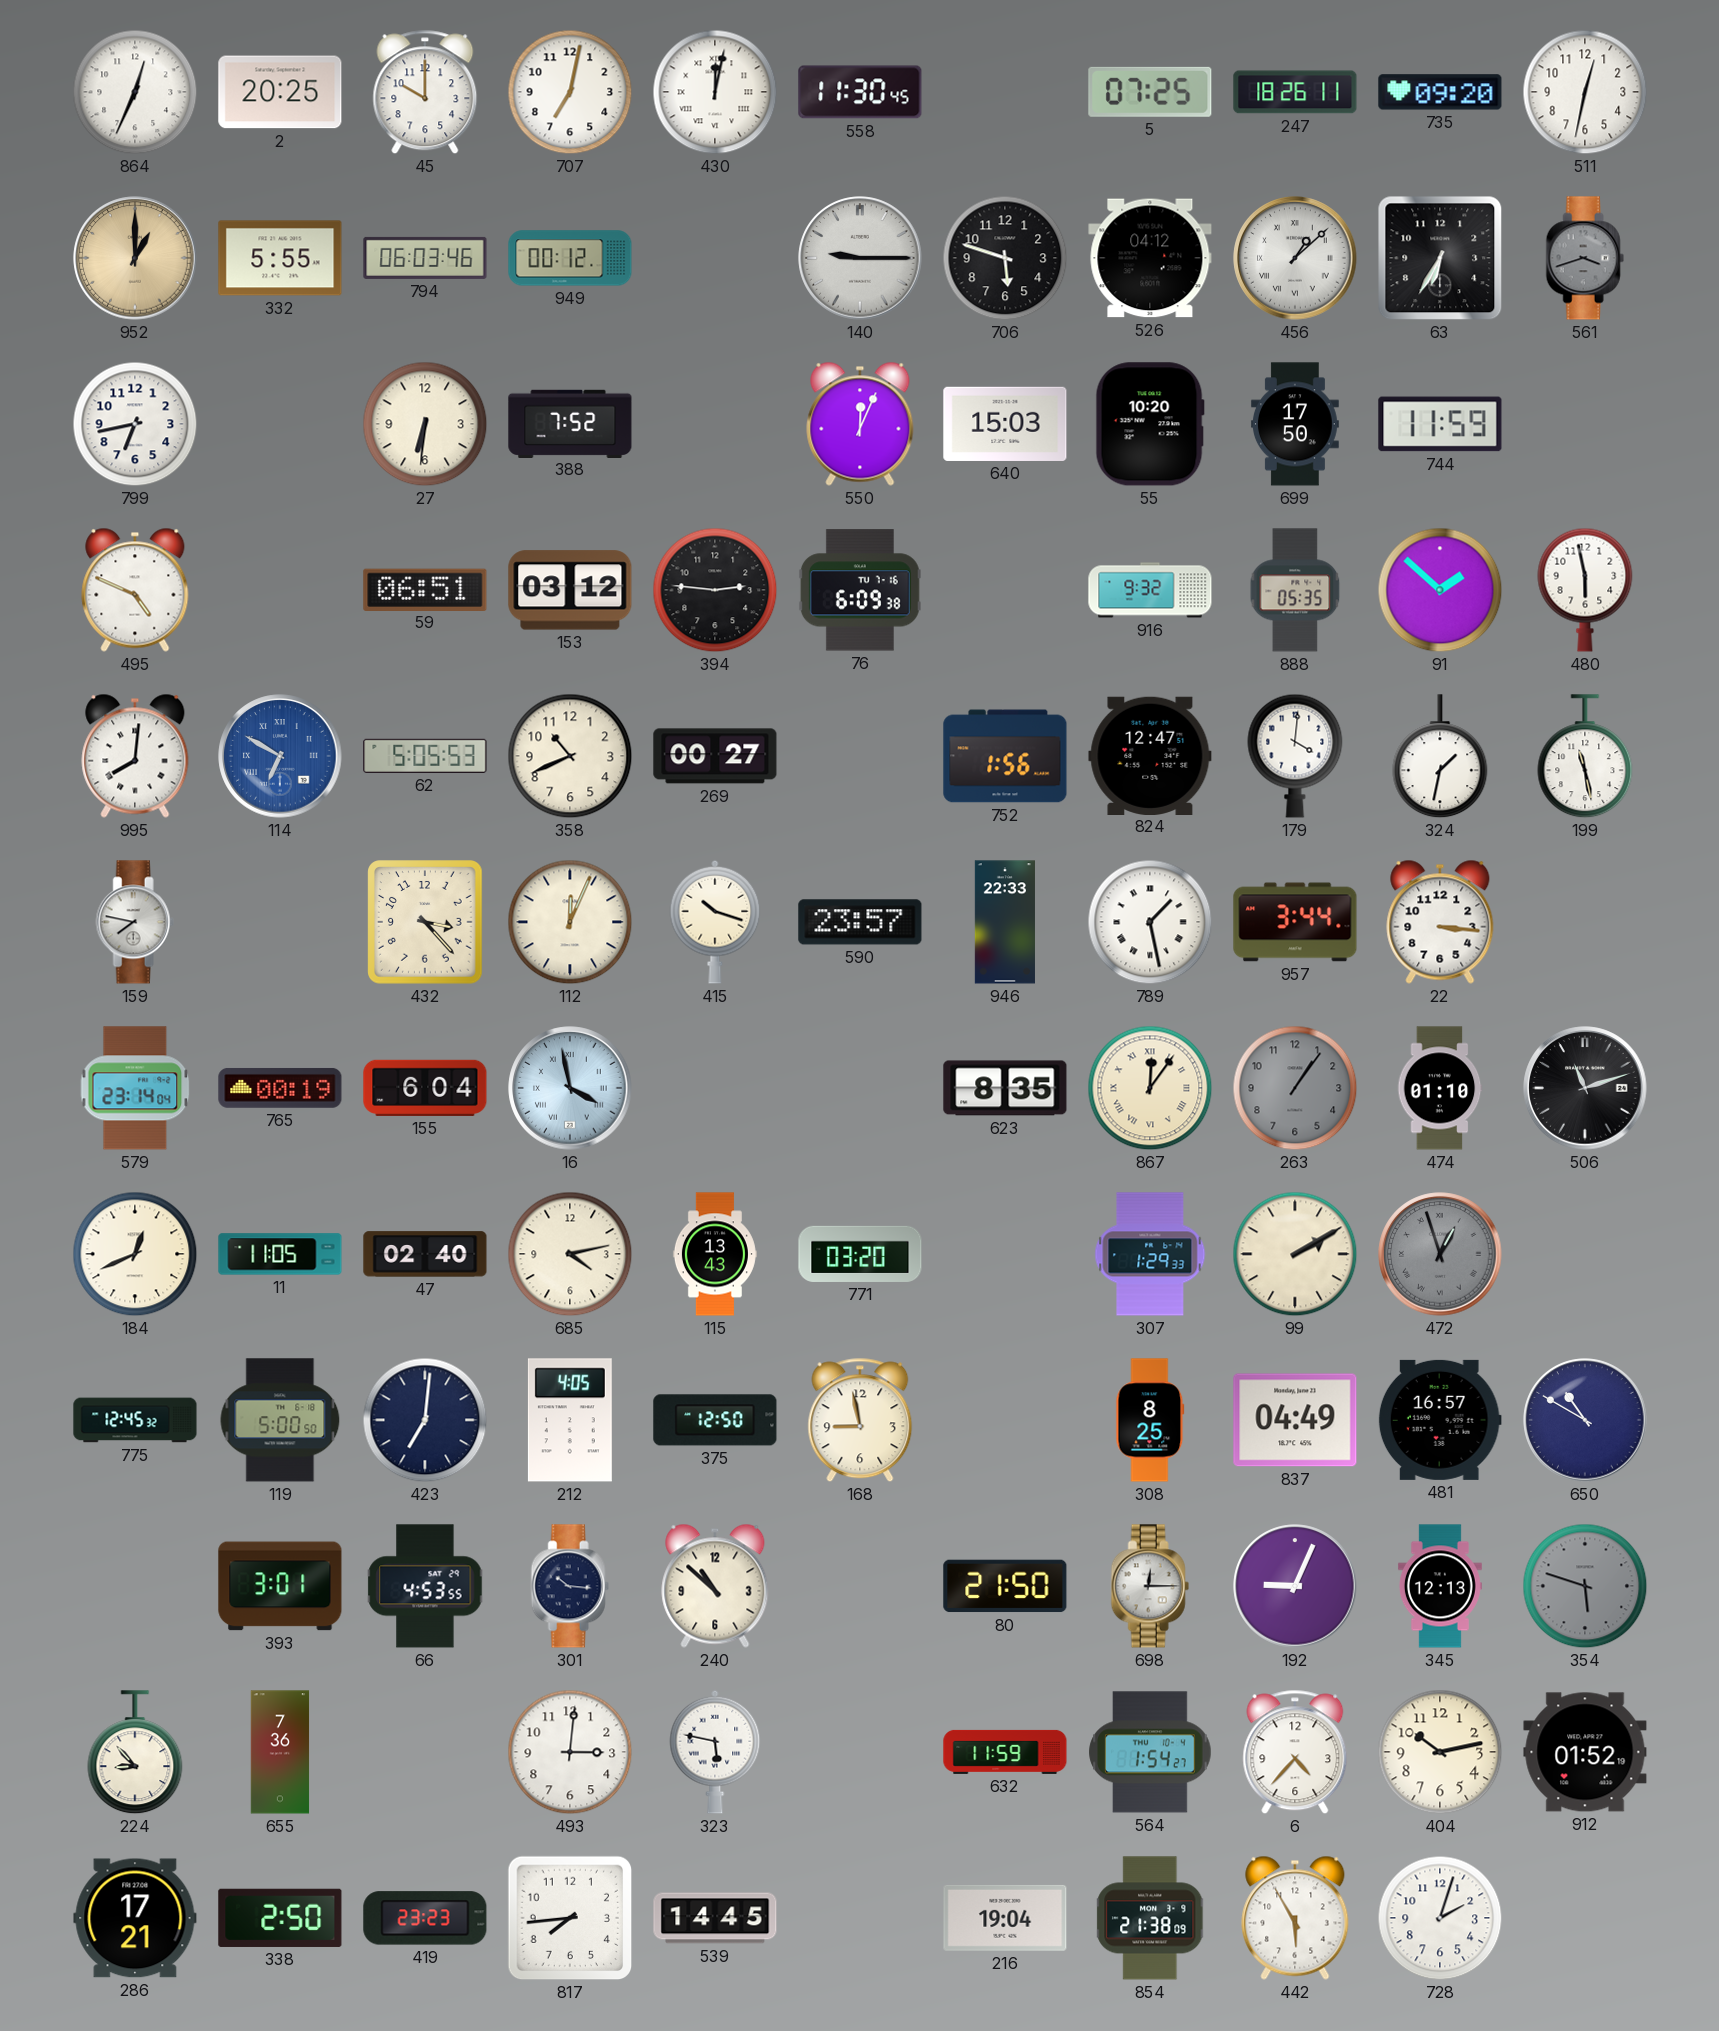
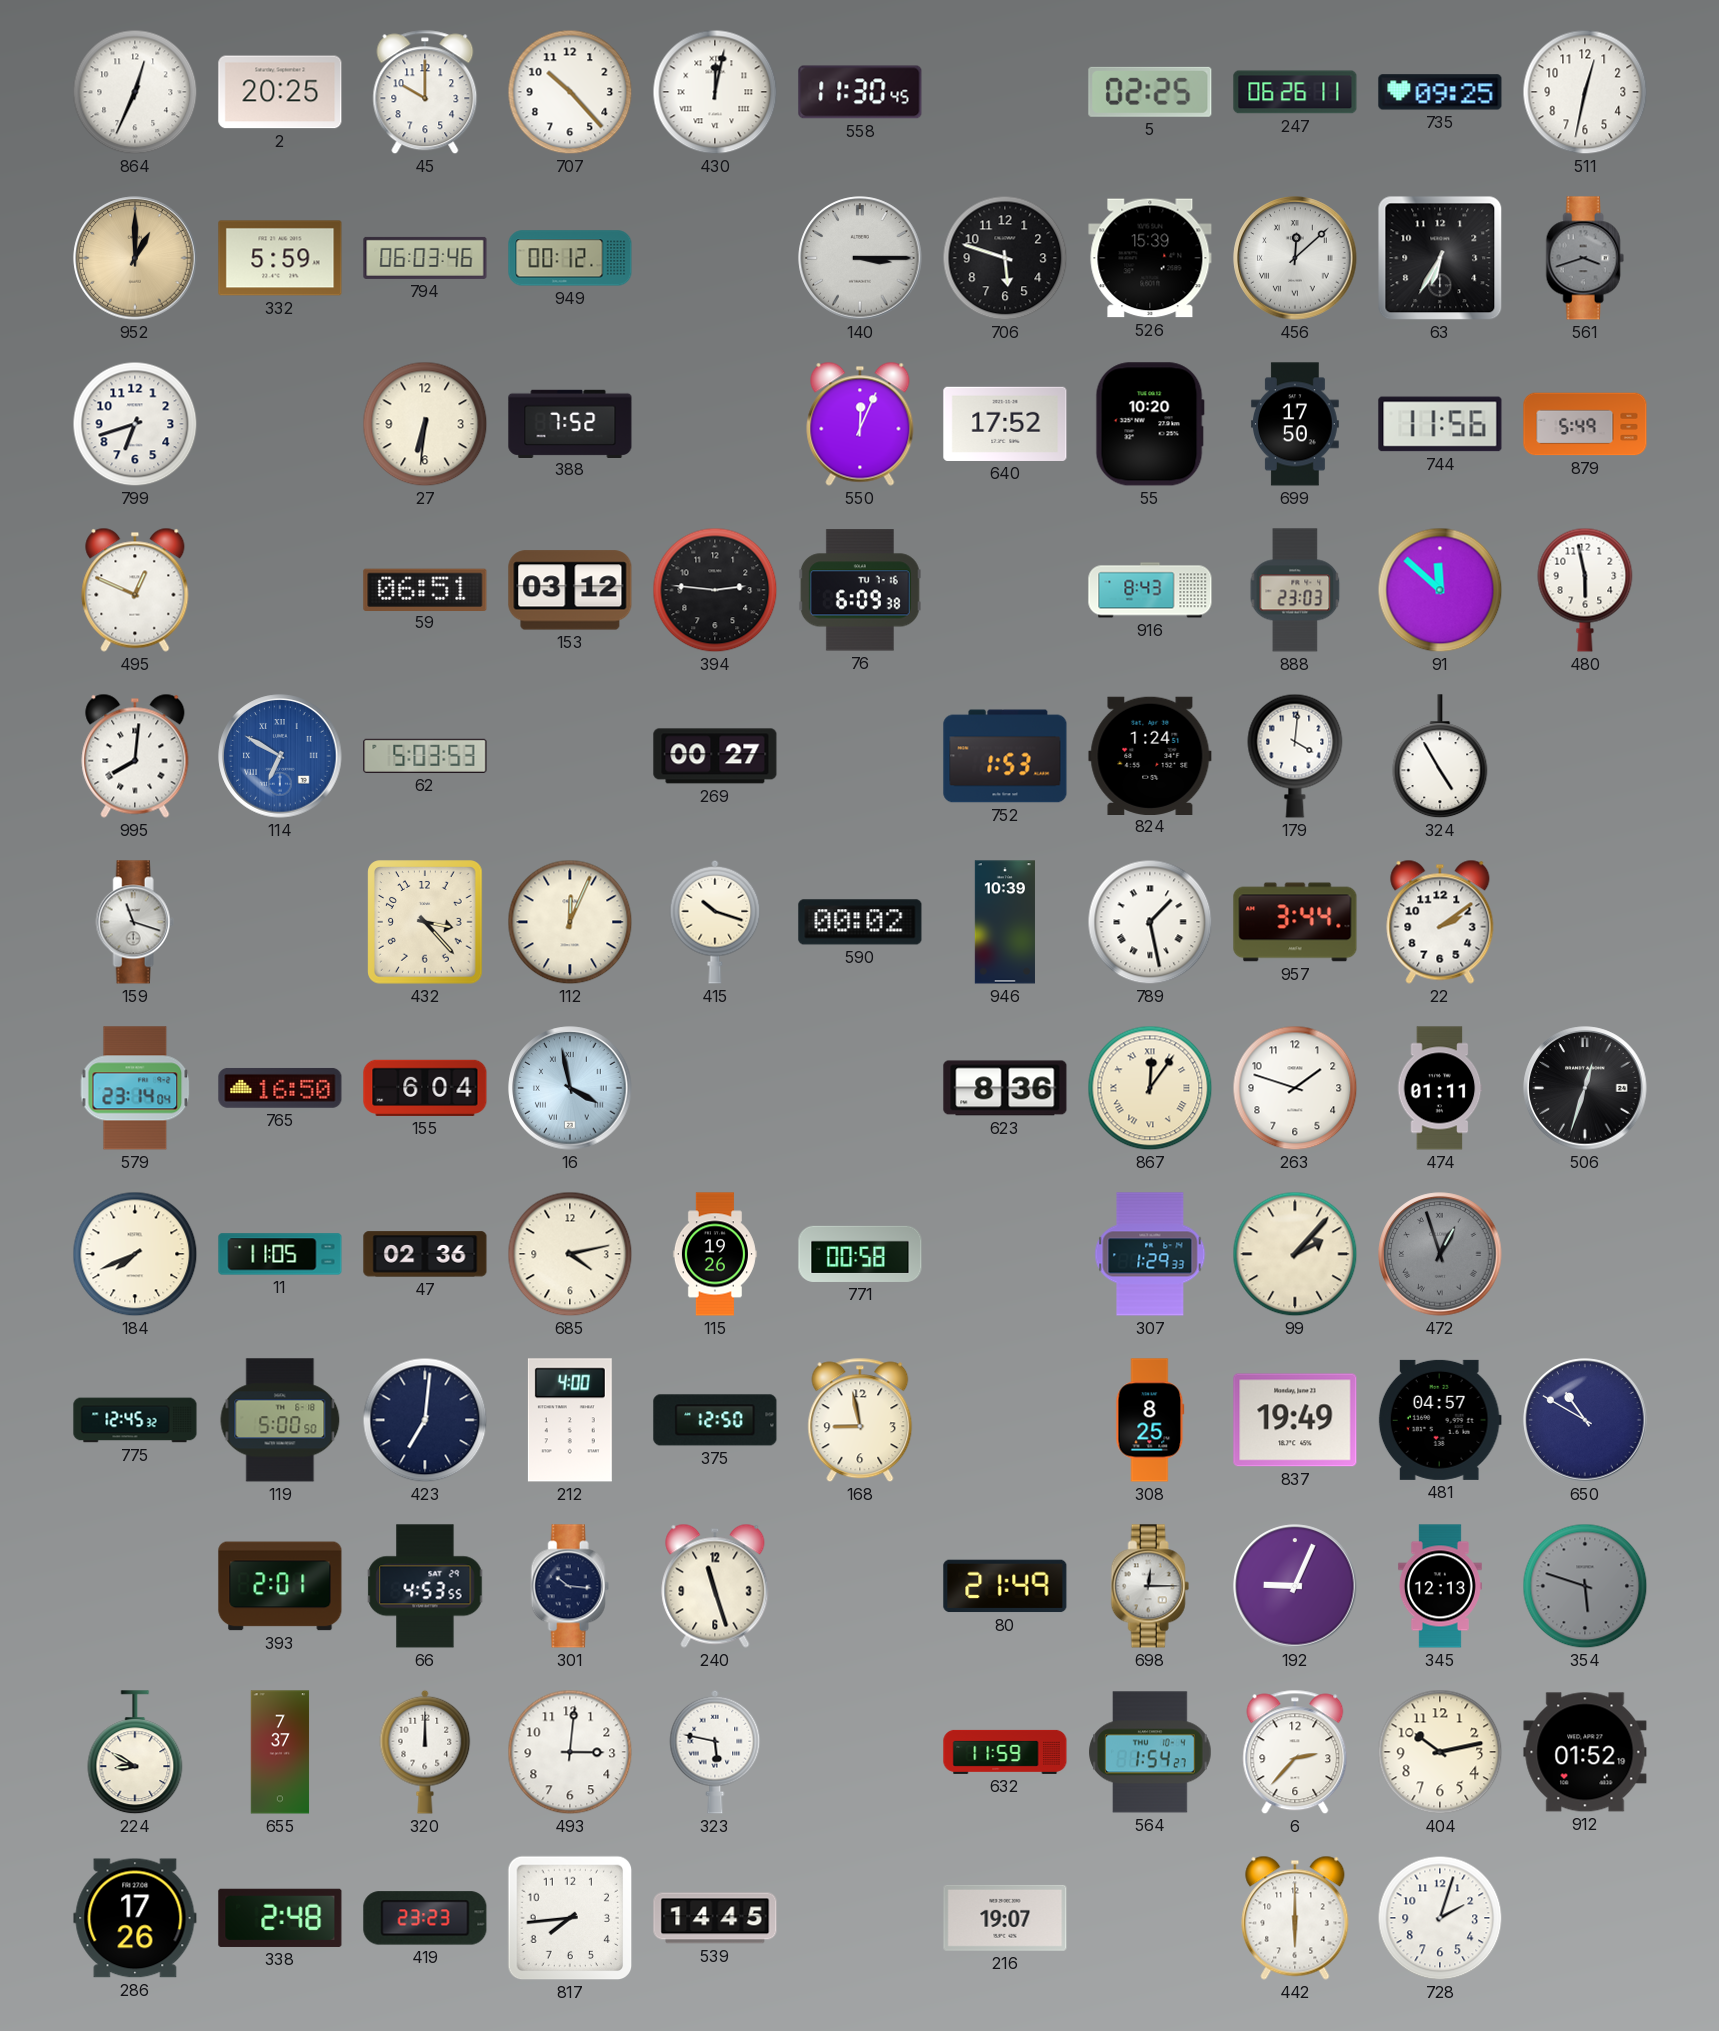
707: 7:02 -> 10:23 (570, 92)
5: 07:25 -> 02:25 (1150, 92)
247: 18:26 -> 06:26 (1295, 92)
735: 09:20 -> 09:25 (1440, 92)
332: 5:55 -> 5:59 (280, 258)
140: 9:15 -> 3:15 (860, 258)
526: 04:12 -> 15:39 (1150, 258)
456: 1:08 -> 12:08 (1295, 258)
799: 6:43 -> 6:42 (135, 424)
640: 15:03 -> 17:52 (1005, 424)
744: 11:59 -> 11:56 (1440, 424)
879: none -> 5:49 (1585, 424)
495: 4:49 -> 12:49 (135, 590)
916: 9:32 -> 8:43 (1150, 590)
888: 05:35 -> 23:03 (1295, 590)
91: 1:52 -> 11:52 (1440, 590)
62: 5:05 -> 5:03 (425, 756)
358: 10:41 -> none (570, 756)
752: 1:56 -> 1:53 (1005, 756)
824: 12:47 -> 1:24 (1150, 755)
324: 1:32 -> 4:55 (1440, 757)
199: 11:28 -> none (1585, 757)
159: 7:47 -> 11:18 (135, 922)
590: 23:57 -> 00:02 (860, 922)
946: 22:33 -> 10:39 (1005, 922)
22: 3:16 -> 2:09 (1440, 922)
765: 00:19 -> 16:50 (280, 1088)
623: 8:35 -> 8:36 (1005, 1088)
263: 1:06 -> 1:48 (1295, 1088)
263 dial: grey -> white (1295, 1088)
474: 01:10 -> 01:11 (1440, 1088)
506: 11:12 -> 12:33 (1585, 1088)
184: 12:41 -> 7:41 (135, 1254)
47: 02:40 -> 02:36 (425, 1254)
115: 13:43 -> 19:26 (715, 1254)
771: 03:20 -> 00:58 (860, 1254)
99: 2:10 -> 2:07 (1295, 1254)
212: 4:05 -> 4:00 (570, 1420)
837: 04:49 -> 19:49 (1295, 1420)
481: 16:57 -> 04:57 (1440, 1420)
393: 3:01 -> 2:01 (280, 1586)
240: 10:52 -> 11:27 (715, 1586)
80: 21:50 -> 21:49 (1005, 1586)
224: 8:53 -> 8:50 (135, 1753)
655: 7:36 -> 7:37 (280, 1752)
320: none -> 12:00 (425, 1752)
6: 4:37 -> 2:37 (1295, 1752)
286: 17:21 -> 17:26 (135, 1918)
338: 2:50 -> 2:48 (280, 1918)
216: 19:04 -> 19:07 (1005, 1918)
854: 21:38 -> none (1151, 1918)
442: 5:55 -> 6:00 (1295, 1918)
